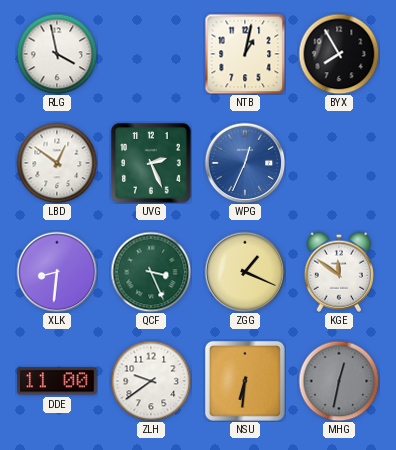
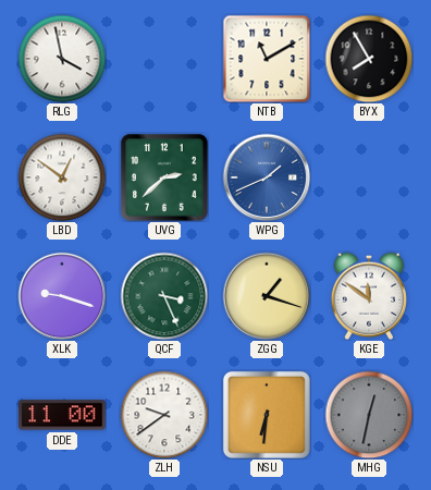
NTB: 1:02 -> 11:10 (267, 59)
UVG: 2:26 -> 2:38 (164, 177)
WPG: 12:34 -> 1:41 (267, 177)
XLK: 8:31 -> 9:18 (62, 296)
ZGG: 1:19 -> 1:18 (267, 296)
